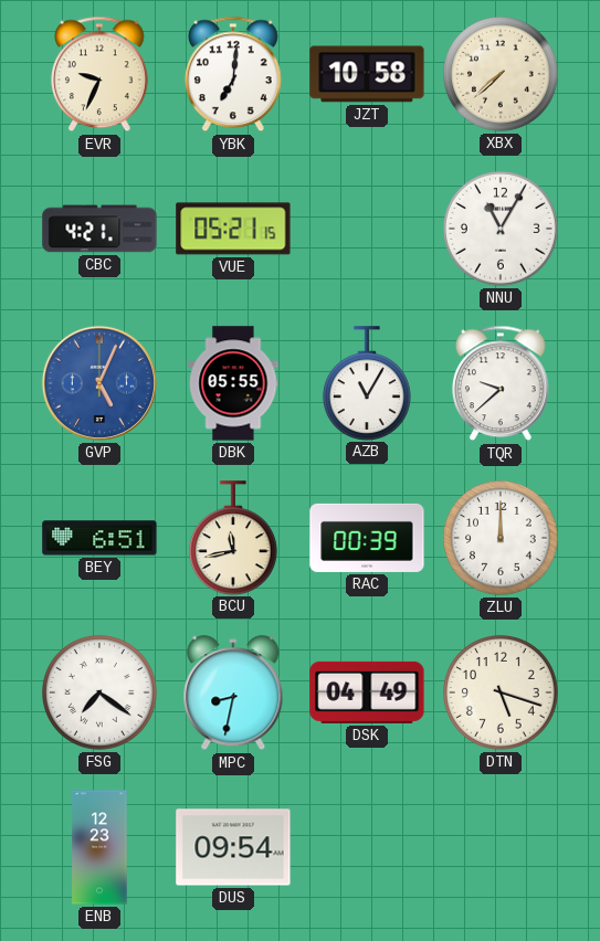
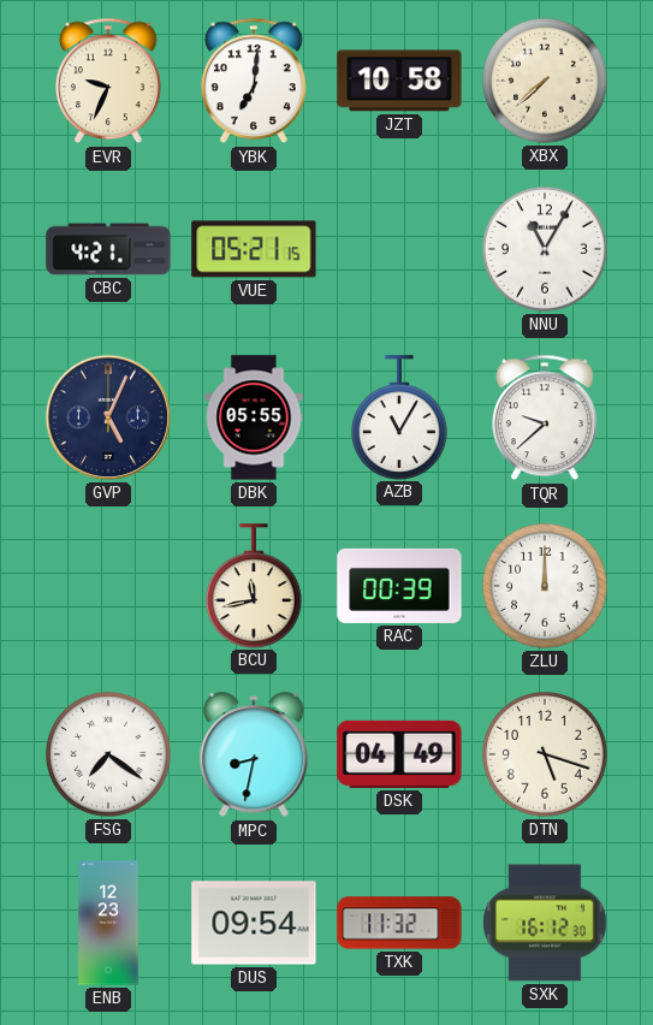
GVP dial: blue -> navy (108, 417)
BEY: 6:51 -> none (99, 538)
TXK: none -> 11:32 (399, 923)
SXK: none -> 16:12 (545, 923)
